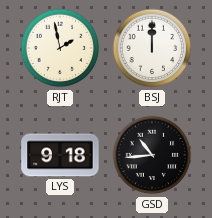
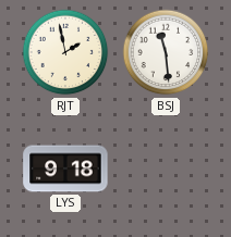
BSJ: 12:00 -> 11:29 (166, 52)
GSD: 10:44 -> none (152, 155)
